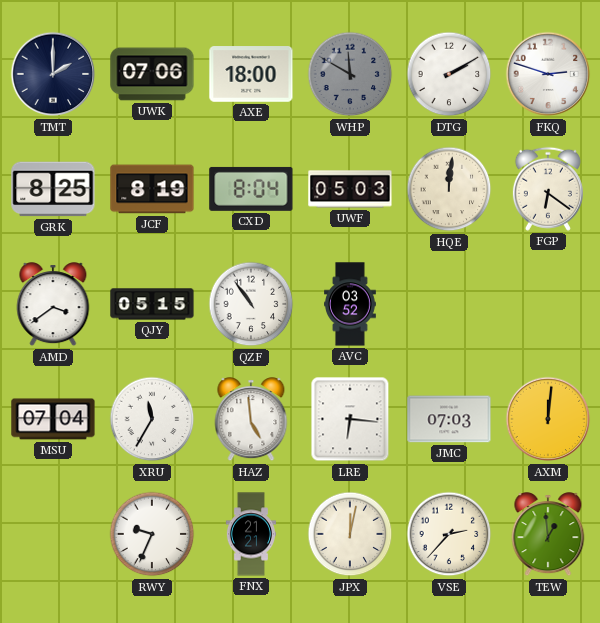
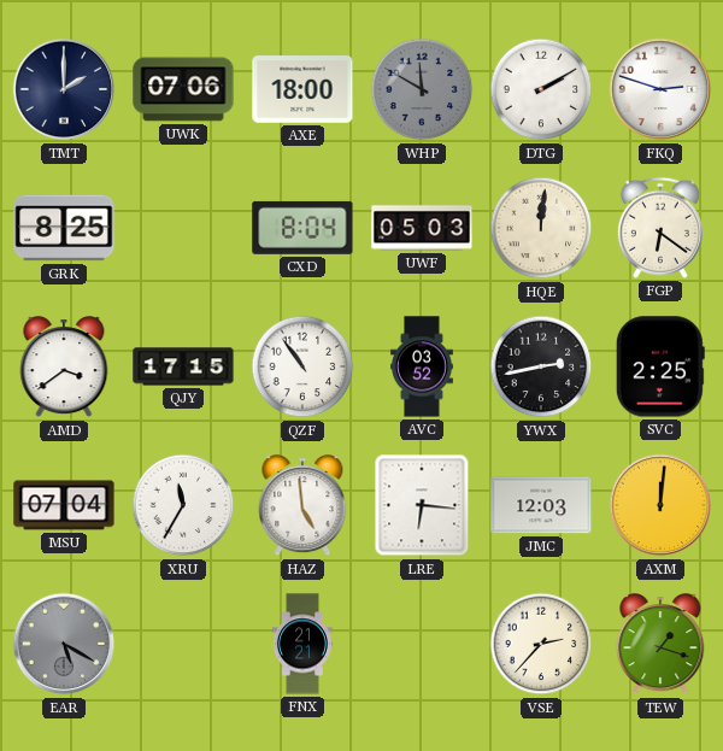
JCF: 8:19 -> none (152, 189)
QJY: 05:15 -> 17:15 (183, 366)
YWX: none -> 2:43 (541, 366)
SVC: none -> 2:25 (660, 366)
JMC: 07:03 -> 12:03 (541, 505)
EAR: none -> 5:20 (64, 644)
RWY: 9:34 -> none (152, 534)
JPX: 12:02 -> none (350, 534)
TEW: 12:59 -> 1:18 (660, 645)
